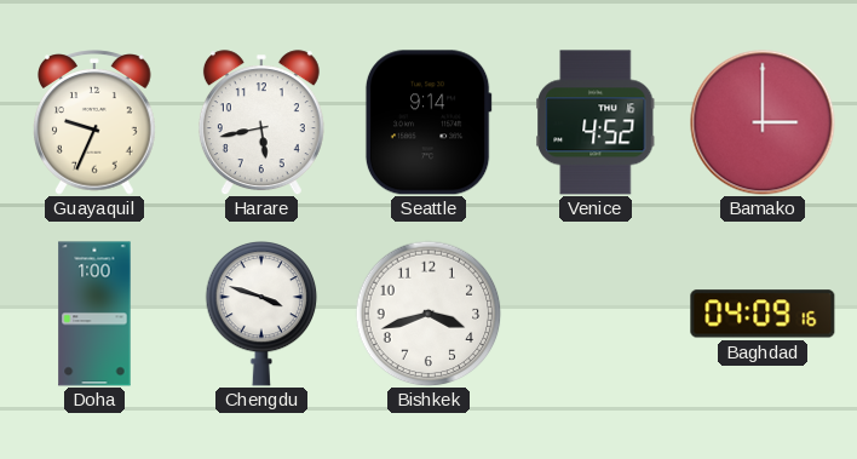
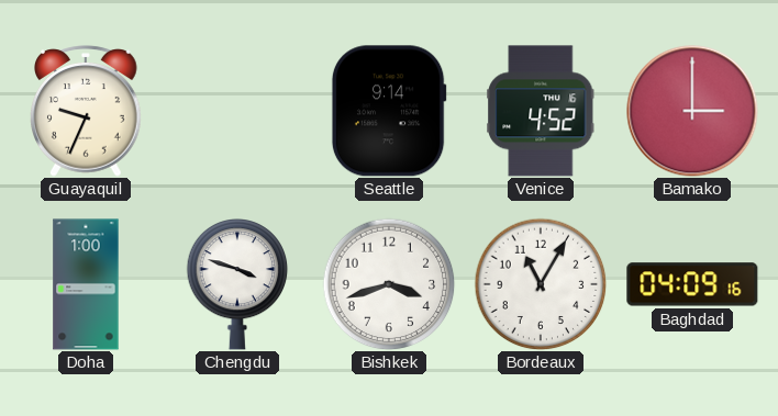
Harare: 5:43 -> none (261, 122)
Bordeaux: none -> 11:05 (541, 284)
